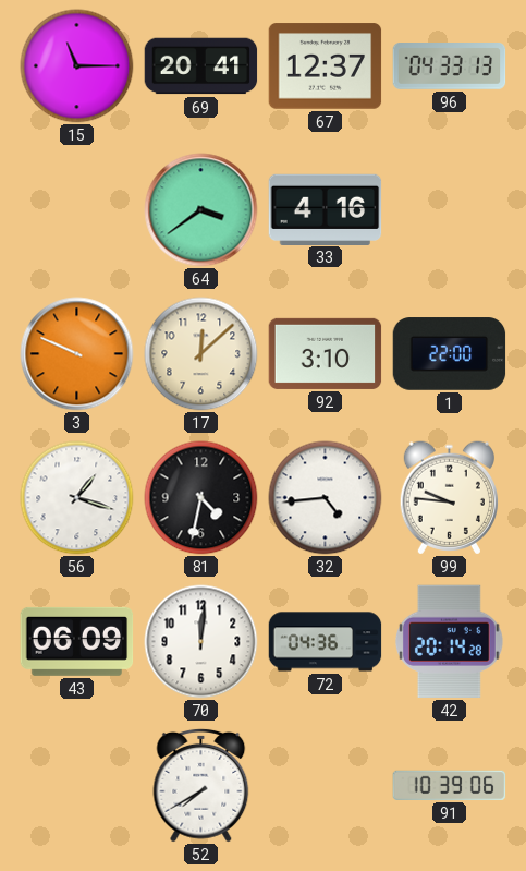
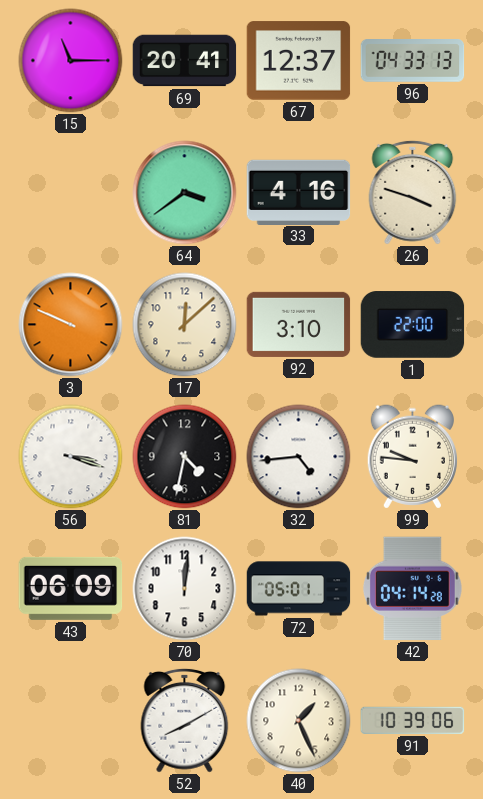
26: none -> 3:48 (413, 192)
56: 1:18 -> 3:18 (71, 457)
72: 04:36 -> 05:01 (299, 589)
42: 20:14 -> 04:14 (412, 589)
52: 7:40 -> 8:10 (185, 720)
40: none -> 1:26 (299, 721)
